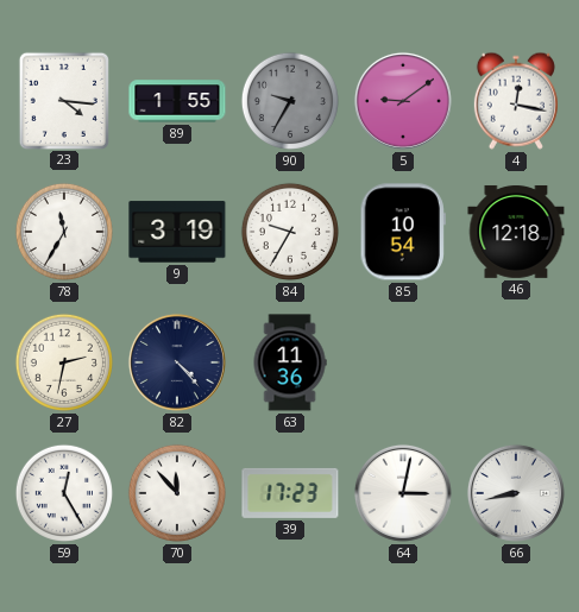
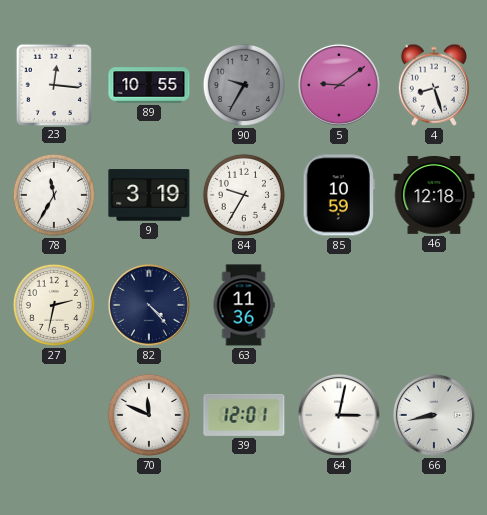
23: 4:16 -> 12:16 (53, 84)
89: 1:55 -> 10:55 (149, 85)
4: 12:17 -> 8:27 (434, 85)
85: 10:54 -> 10:59 (339, 195)
59: 12:25 -> none (64, 493)
70: 11:53 -> 11:49 (149, 415)
39: 17:23 -> 12:01 (244, 415)
